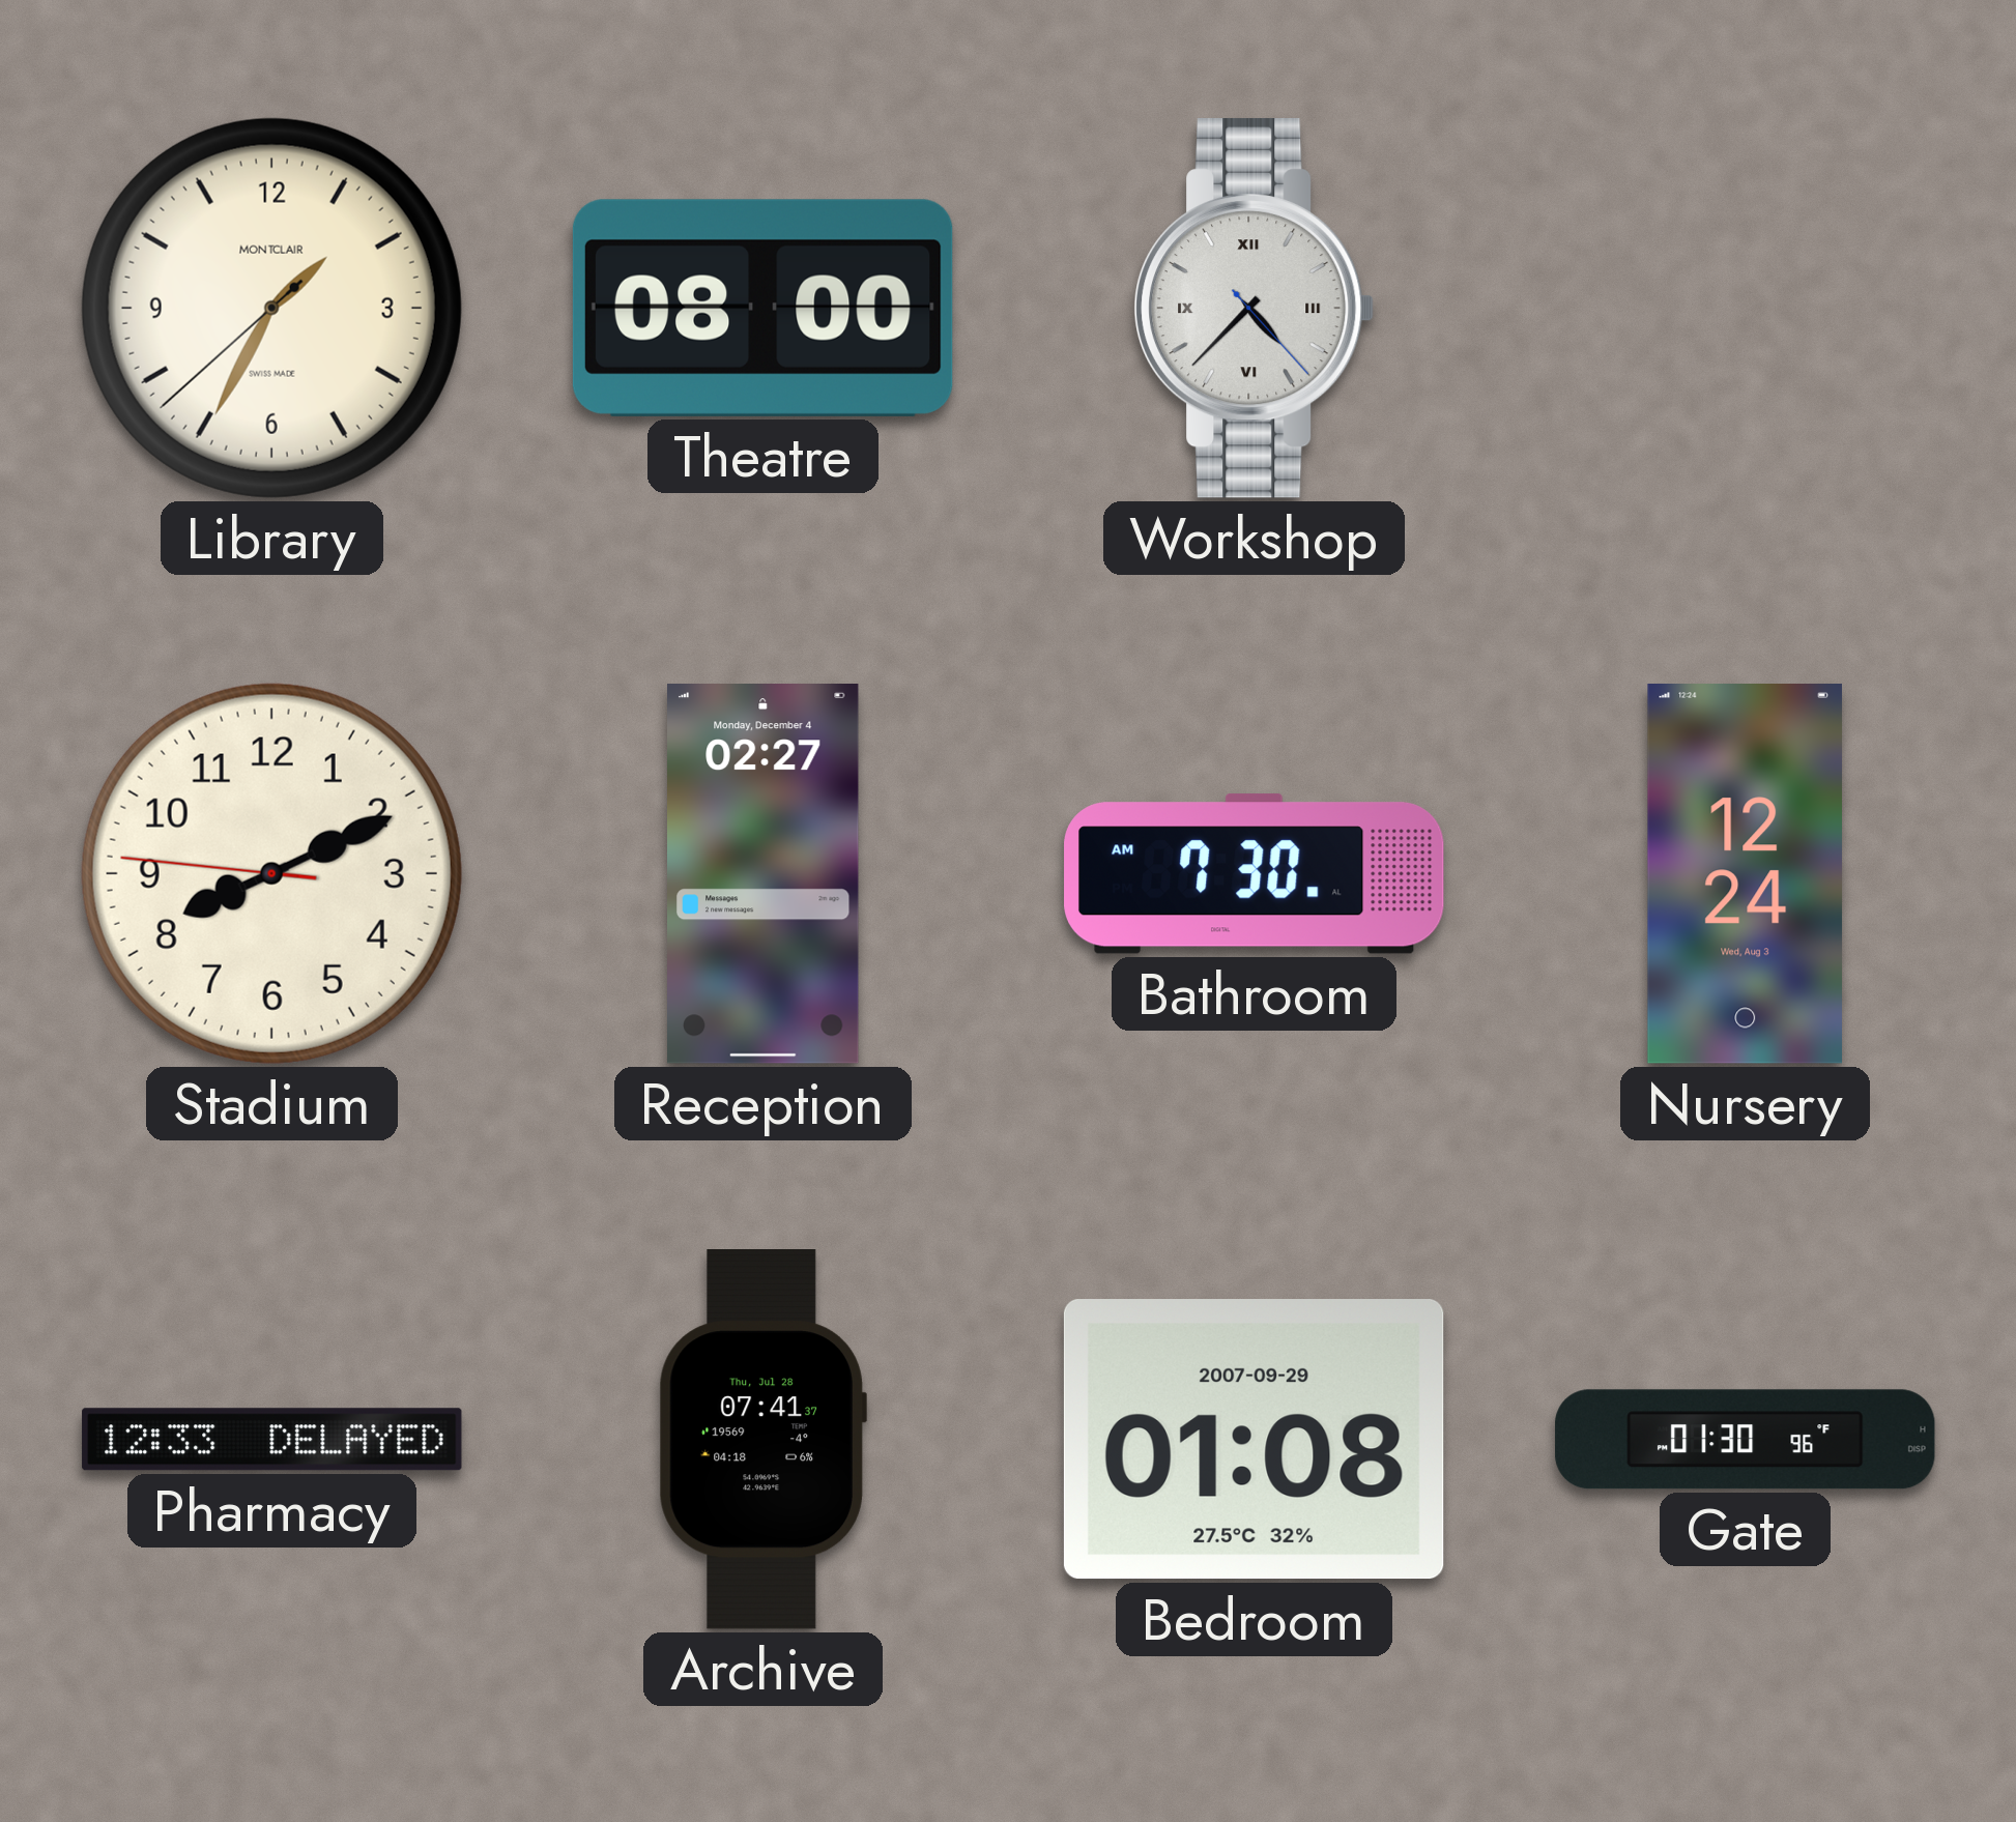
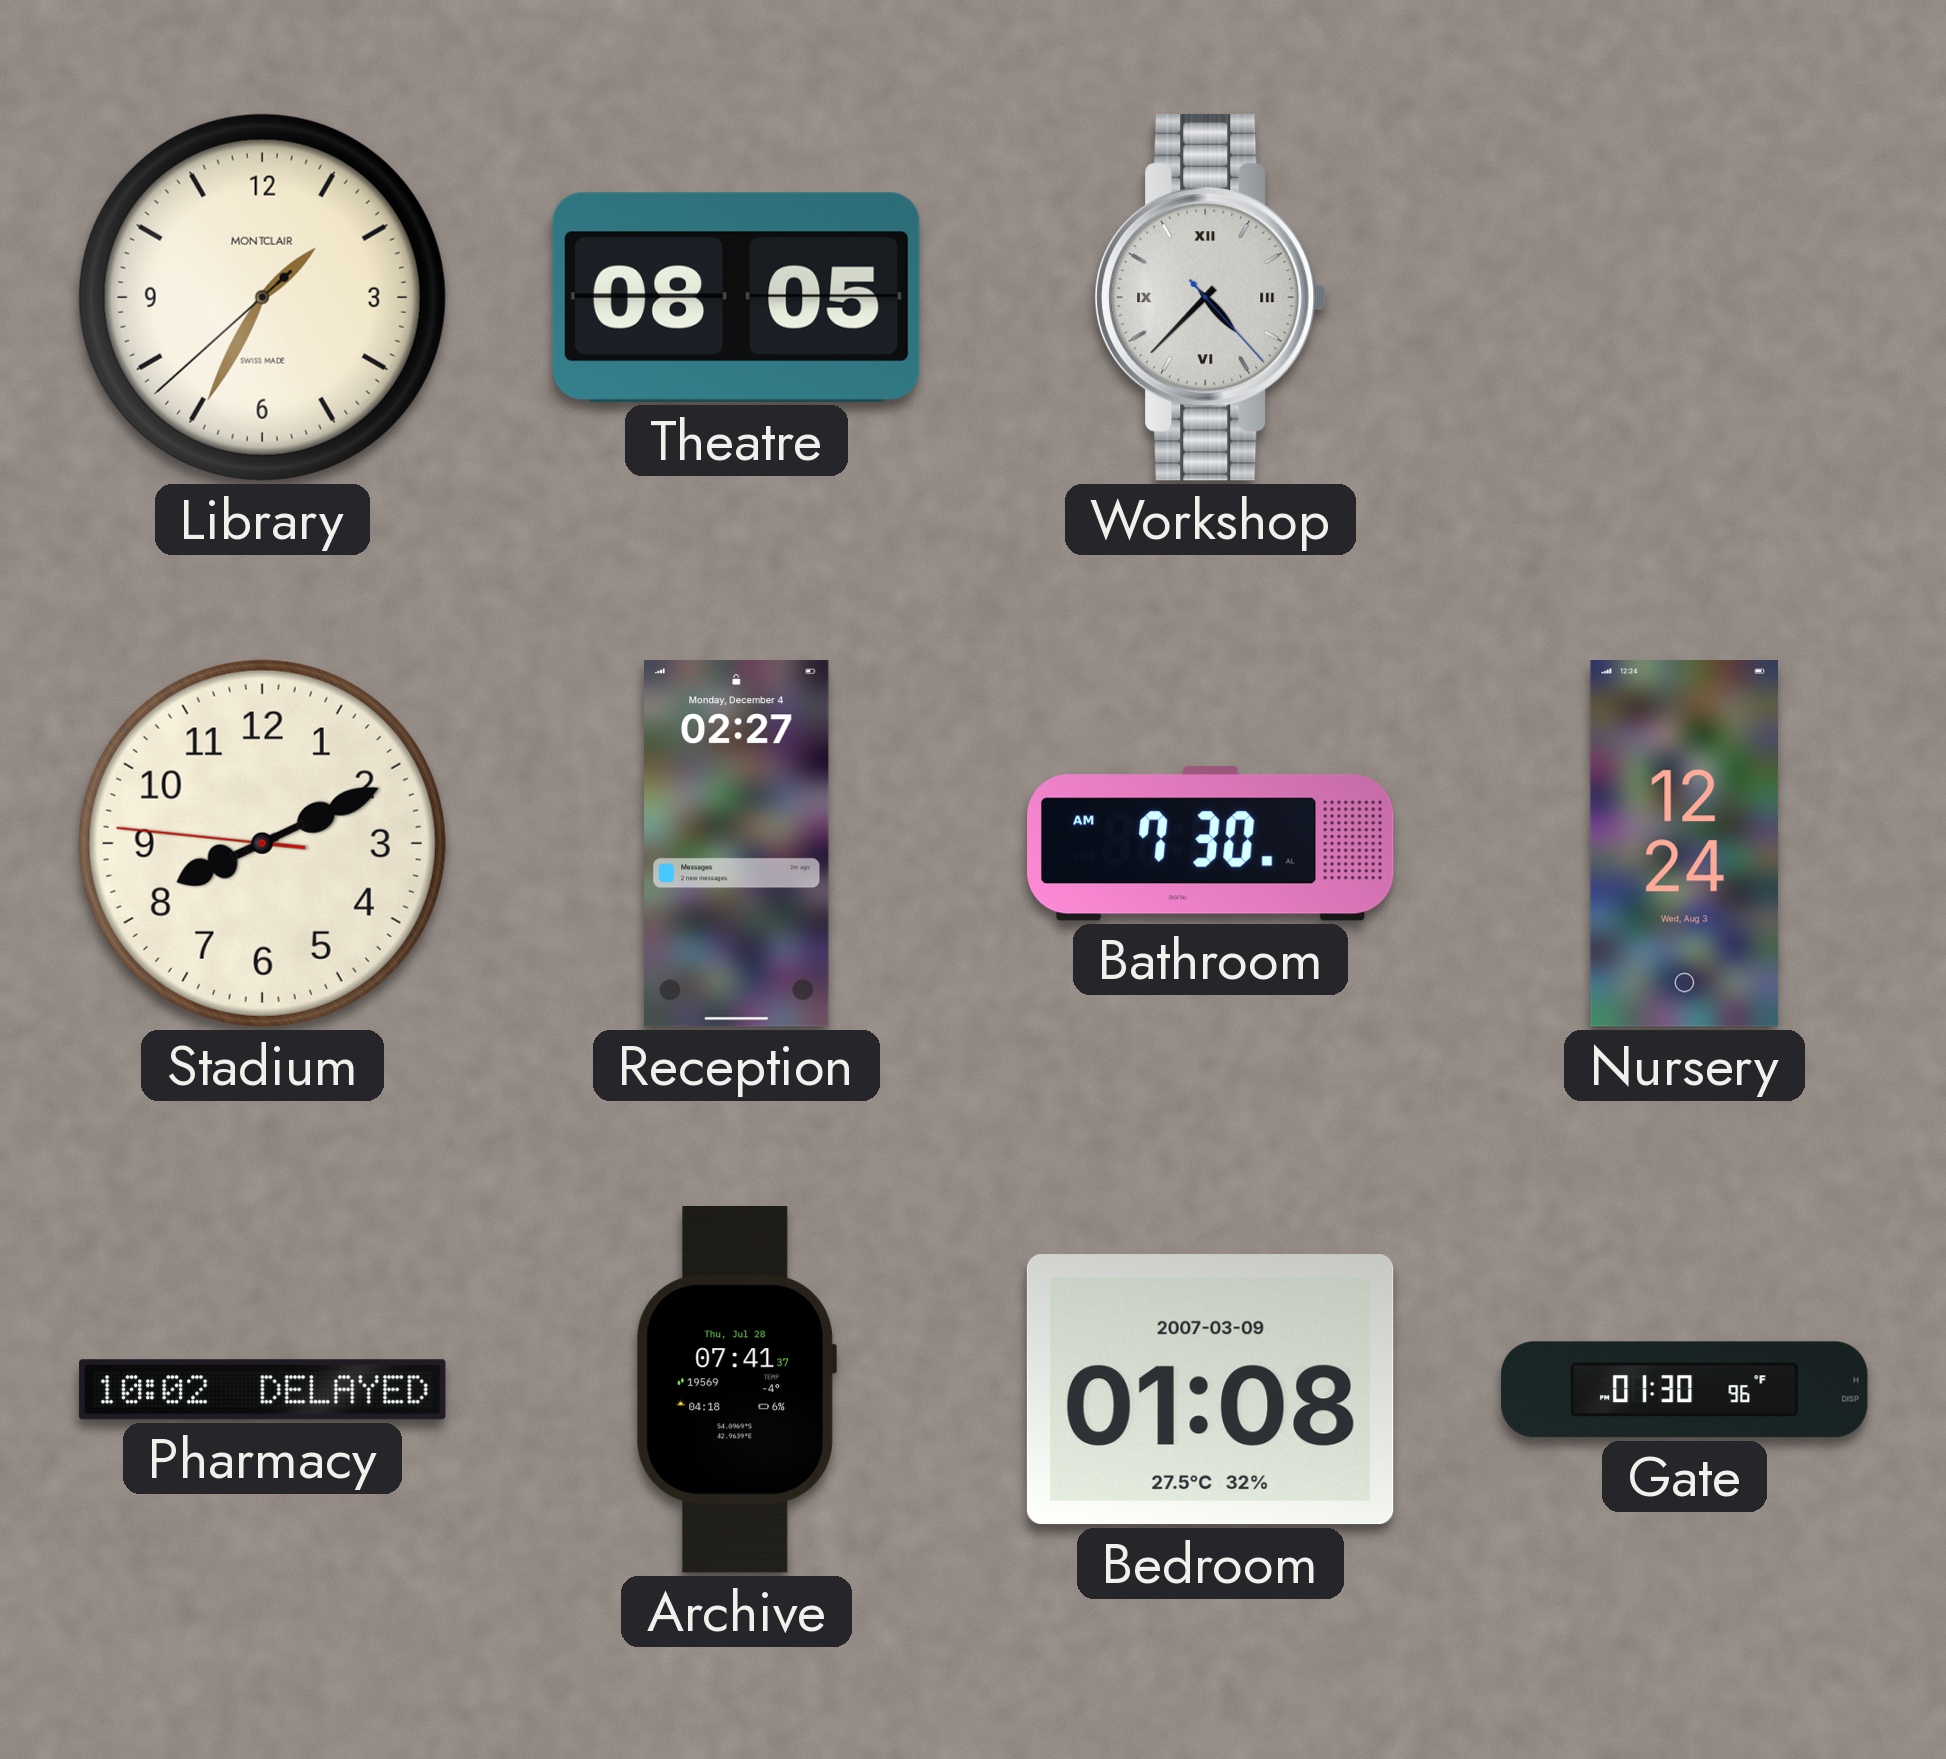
Theatre: 08:00 -> 08:05 (736, 297)
Pharmacy: 12:33 -> 10:02 (263, 1390)
Bedroom date: 2007-09-29 -> 2007-03-09 (1210, 1390)
